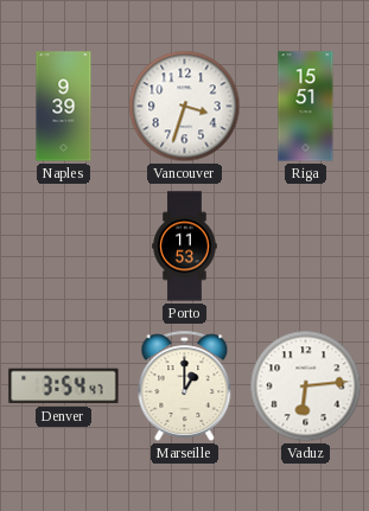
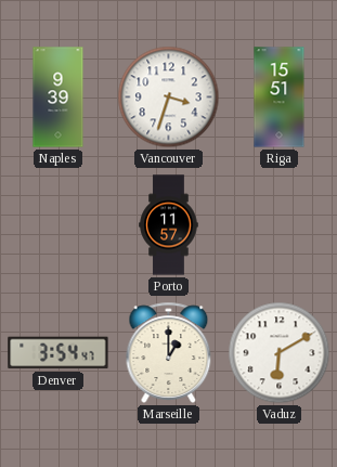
Porto: 11:53 -> 11:57 (169, 225)
Vaduz: 6:14 -> 6:10 (280, 353)
